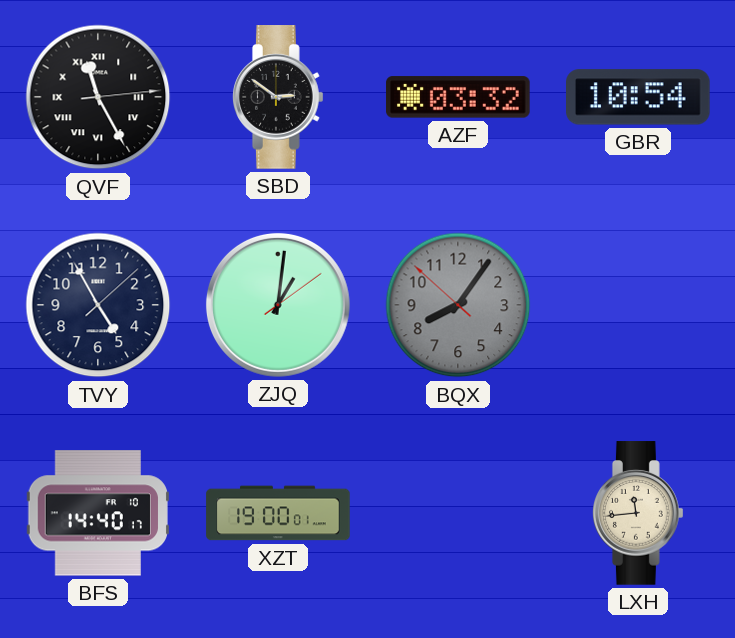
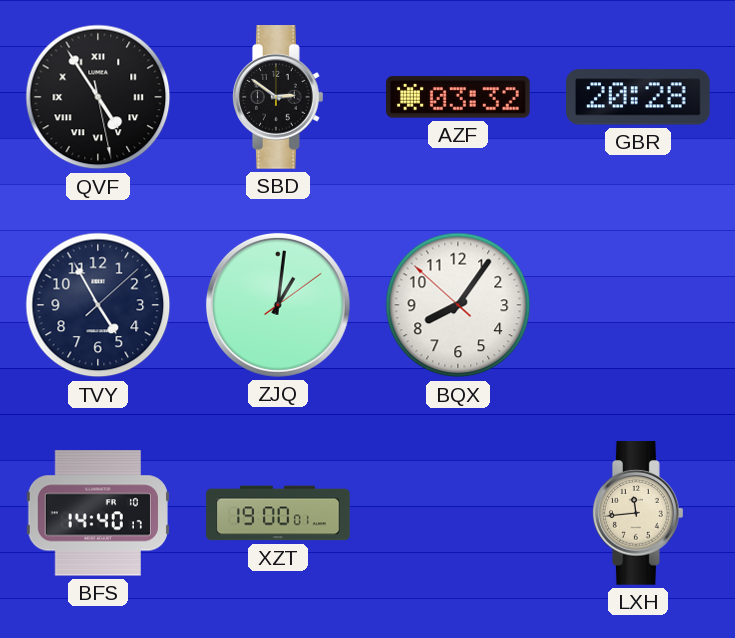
QVF: 11:25 -> 4:54 (98, 97)
GBR: 10:54 -> 20:28 (639, 97)
BQX dial: grey -> white (458, 305)
